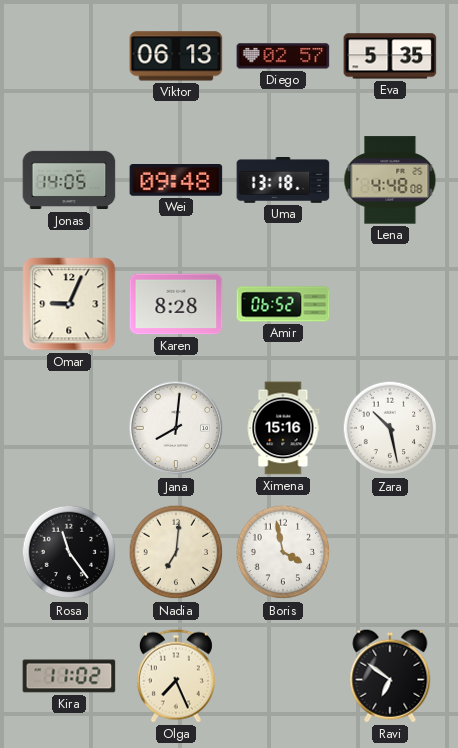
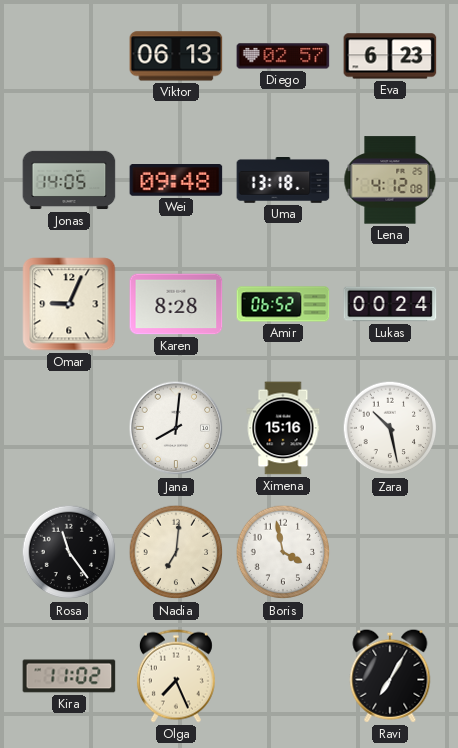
Eva: 5:35 -> 6:23 (390, 56)
Lena: 4:48 -> 4:12 (390, 180)
Lukas: none -> 00:24 (390, 304)
Ravi: 6:51 -> 7:05 (390, 676)
